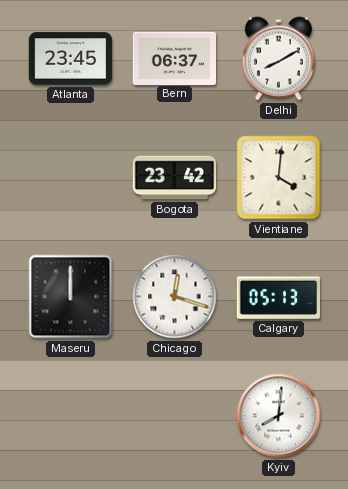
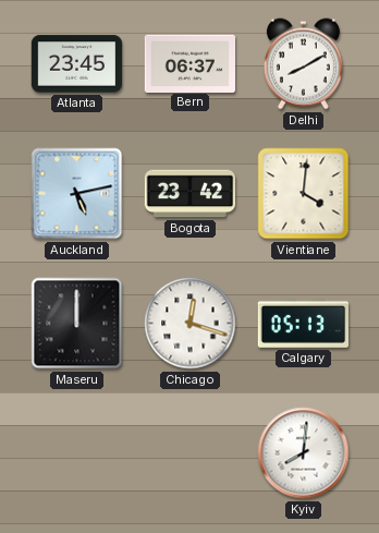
Auckland: none -> 5:13 (77, 194)
